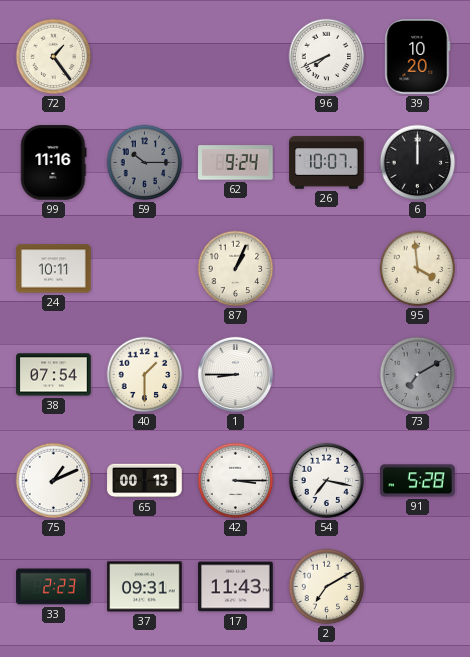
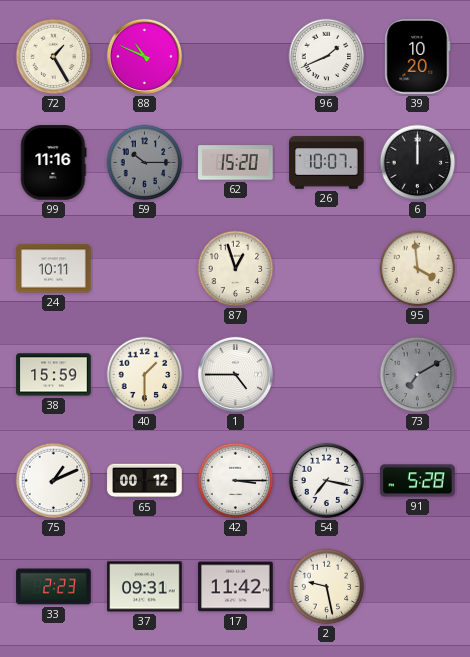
72: 1:24 -> 1:25 (54, 57)
88: none -> 10:49 (144, 56)
96: 7:41 -> 1:41 (327, 57)
62: 9:24 -> 15:20 (236, 163)
87: 1:04 -> 12:57 (236, 269)
38: 07:54 -> 15:59 (54, 375)
1: 8:45 -> 4:45 (235, 374)
65: 00:13 -> 00:12 (145, 481)
17: 11:43 -> 11:42 (236, 587)
2: 7:10 -> 9:28 (327, 587)
